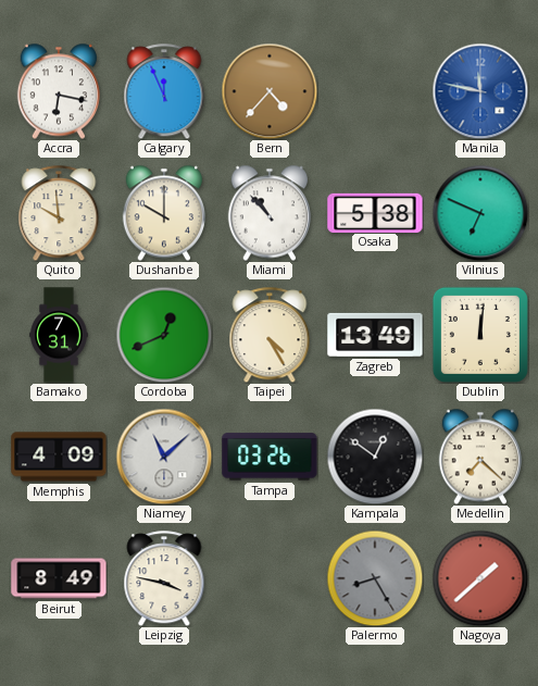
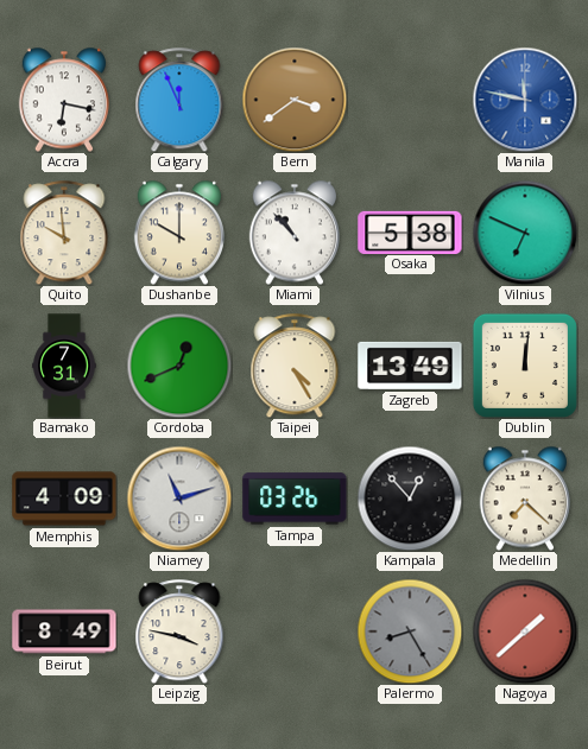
Bern: 4:37 -> 3:39 (295, 100)
Niamey: 11:08 -> 11:12 (179, 499)
Kampala: 12:51 -> 12:53 (410, 499)
